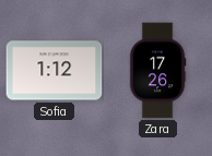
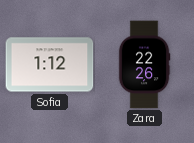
Zara: 17:26 -> 22:26 (144, 65)
